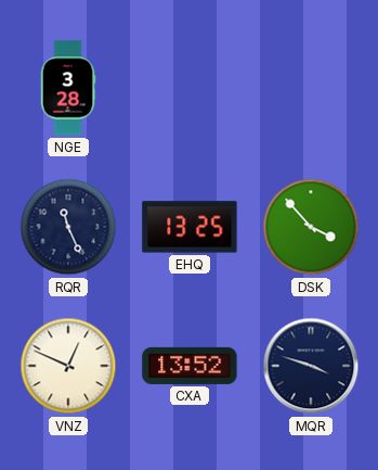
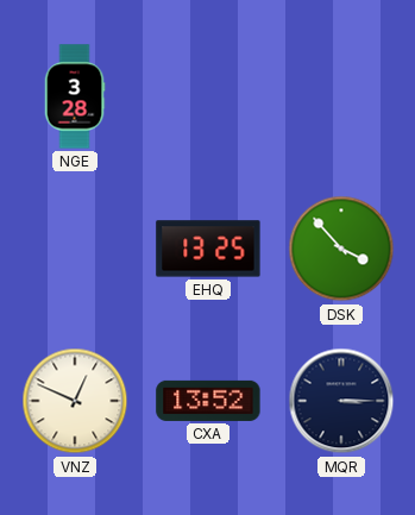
RQR: 11:26 -> none (68, 227)
MQR: 3:48 -> 3:15 (341, 401)
